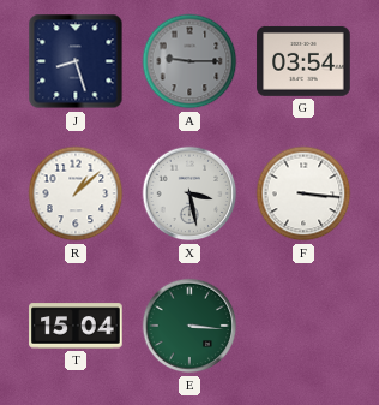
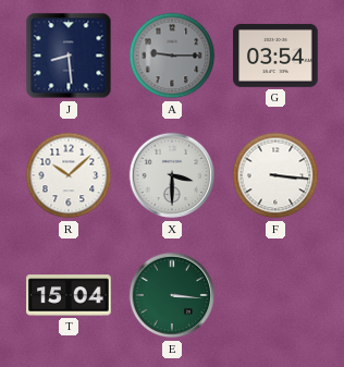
J: 8:27 -> 8:29 (69, 56)
R: 1:08 -> 10:08 (69, 175)
X: 3:28 -> 3:30 (172, 175)
